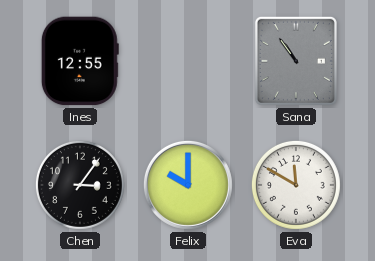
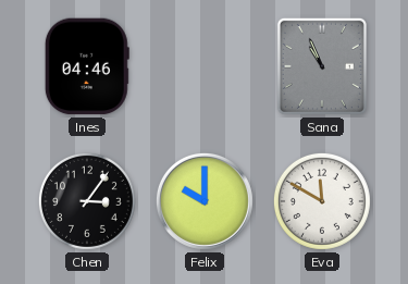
Ines: 12:55 -> 04:46 (87, 66)
Sana: 10:54 -> 10:56 (322, 66)
